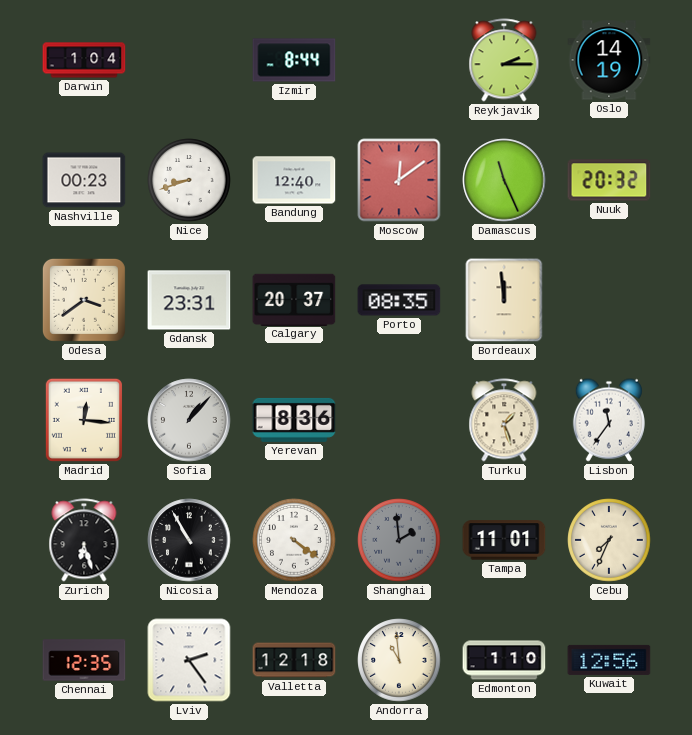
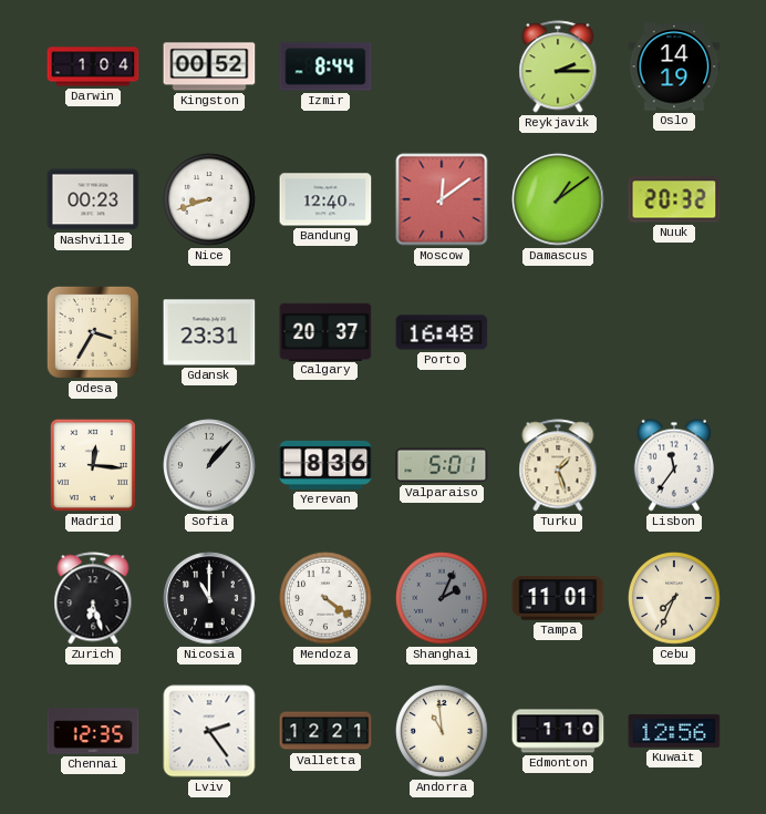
Kingston: none -> 00:52 (209, 66)
Damascus: 11:26 -> 1:09 (558, 199)
Odesa: 3:39 -> 3:35 (93, 332)
Porto: 08:35 -> 16:48 (442, 332)
Bordeaux: 11:59 -> none (504, 300)
Valparaiso: none -> 5:01 (442, 465)
Nicosia: 10:55 -> 11:00 (209, 598)
Shanghai: 1:59 -> 2:04 (442, 598)
Valletta: 12:18 -> 12:21 (325, 731)
